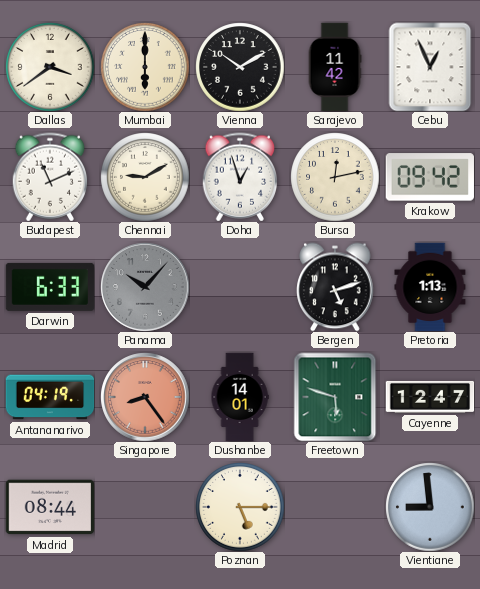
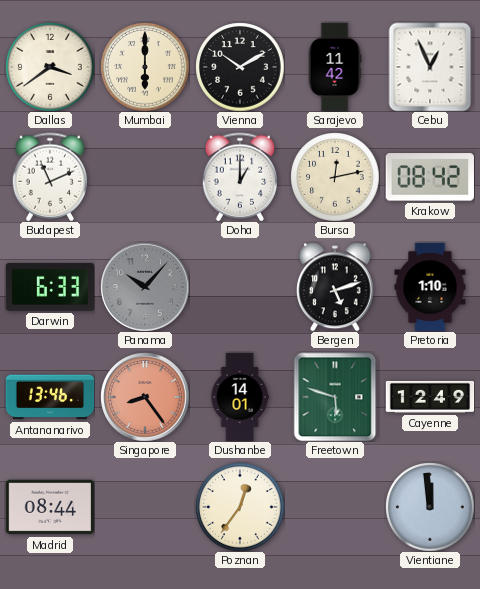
Chennai: 9:10 -> none (145, 177)
Doha: 12:57 -> 1:00 (240, 177)
Krakow: 09:42 -> 08:42 (430, 177)
Pretoria: 1:13 -> 1:10 (430, 287)
Antananarivo: 04:19 -> 13:46 (50, 397)
Cayenne: 12:47 -> 12:49 (430, 397)
Poznan: 5:15 -> 12:36 (240, 507)
Vientiane: 8:59 -> 11:59 (430, 507)
